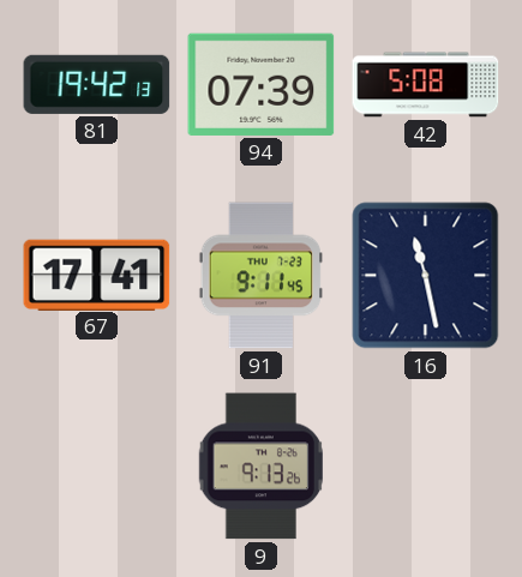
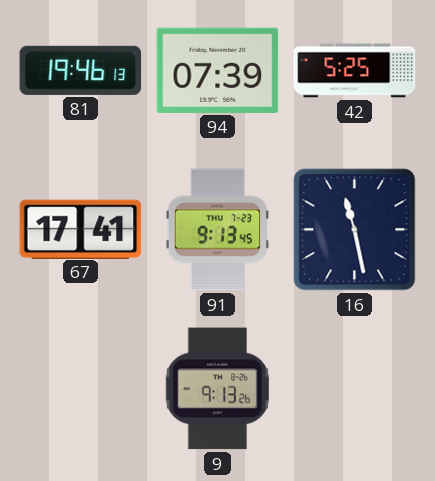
81: 19:42 -> 19:46 (81, 70)
42: 5:08 -> 5:25 (355, 71)
91: 9:11 -> 9:13 (217, 230)
